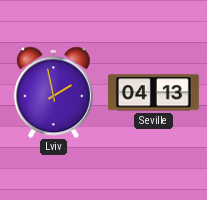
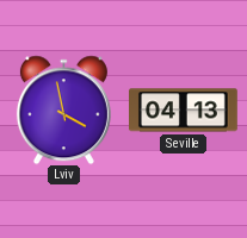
Lviv: 1:58 -> 3:58 (63, 109)
